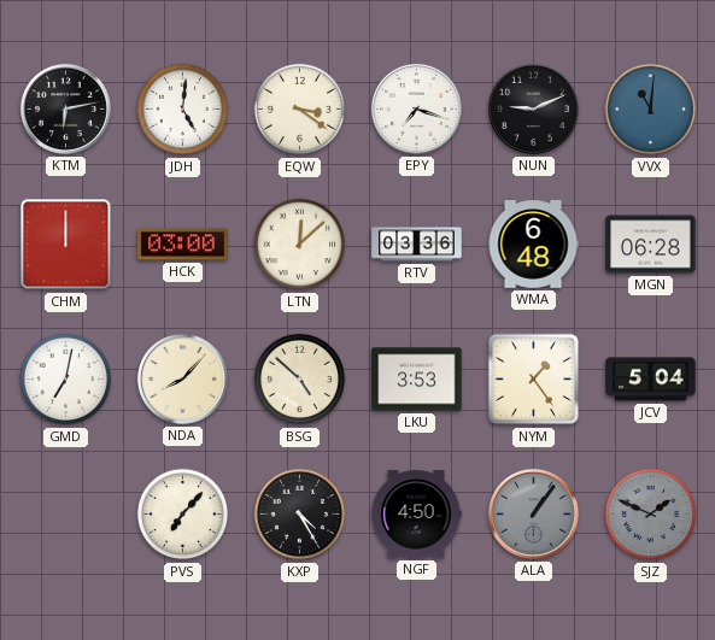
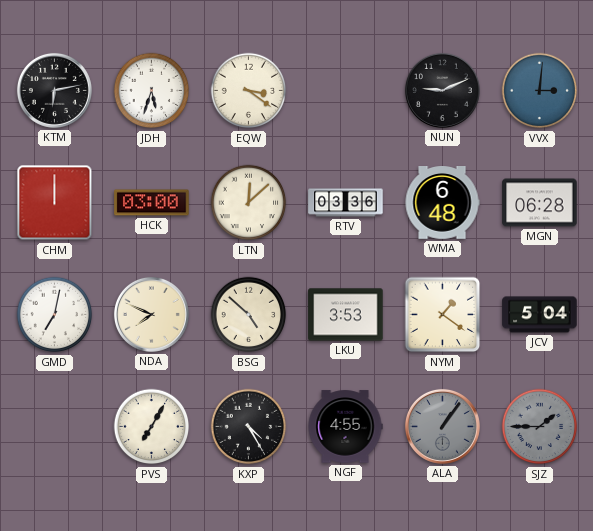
JDH: 5:01 -> 5:33 (152, 91)
EPY: 7:18 -> none (416, 108)
VVX: 11:01 -> 3:01 (540, 91)
NDA: 8:07 -> 7:49 (151, 314)
NYM: 1:24 -> 1:21 (443, 315)
PVS: 7:07 -> 7:05 (152, 427)
NGF: 4:50 -> 4:55 (345, 427)
SJZ: 1:49 -> 1:45 (540, 427)
